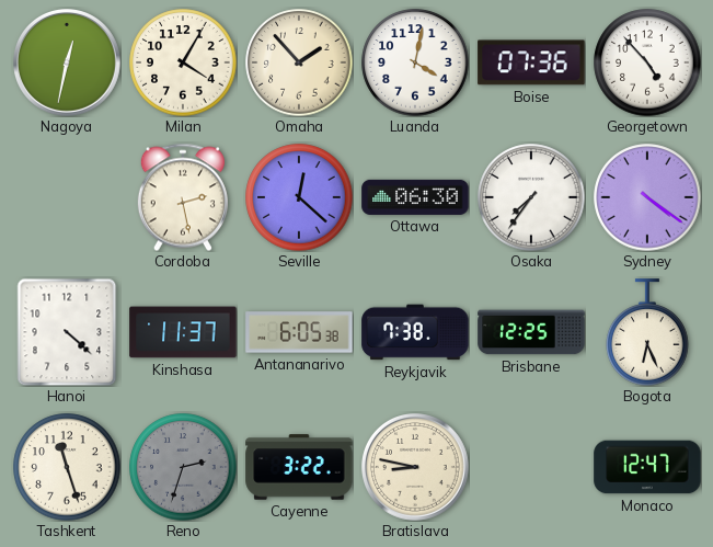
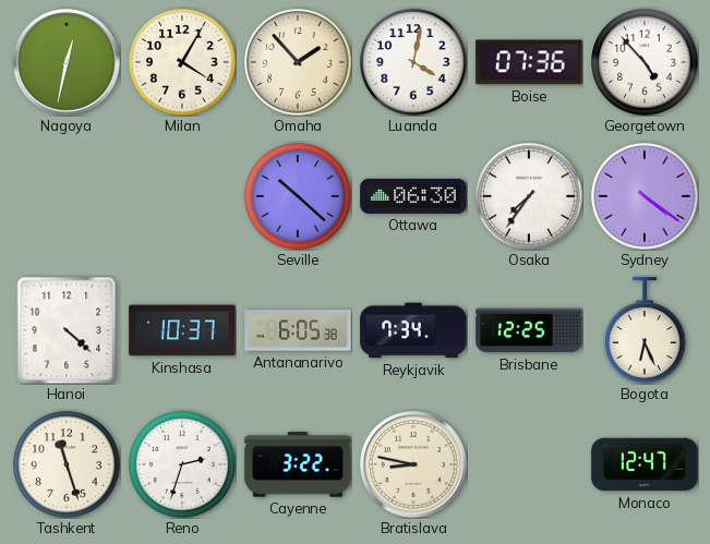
Cordoba: 2:28 -> none (183, 197)
Seville: 12:22 -> 10:22 (298, 196)
Kinshasa: 11:37 -> 10:37 (182, 330)
Reykjavik: 7:38 -> 7:34 (413, 330)
Reno dial: grey -> white (182, 464)
